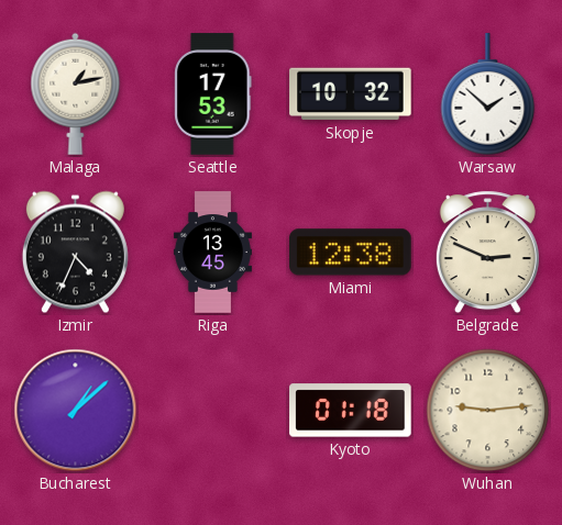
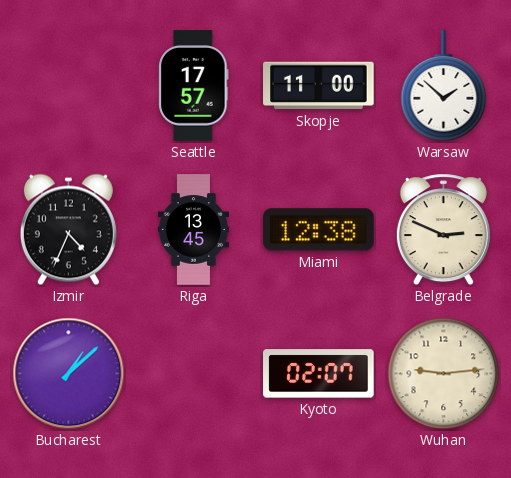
Malaga: 1:13 -> none (76, 93)
Seattle: 17:53 -> 17:57 (194, 86)
Skopje: 10:32 -> 11:00 (319, 86)
Kyoto: 01:18 -> 02:07 (319, 374)
